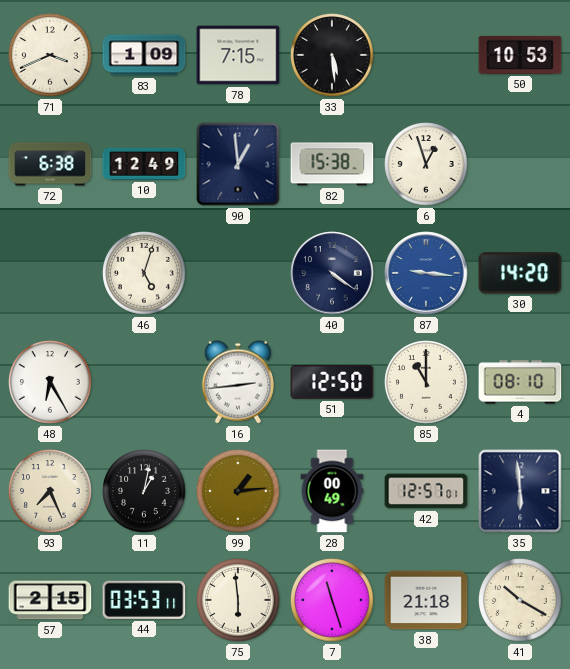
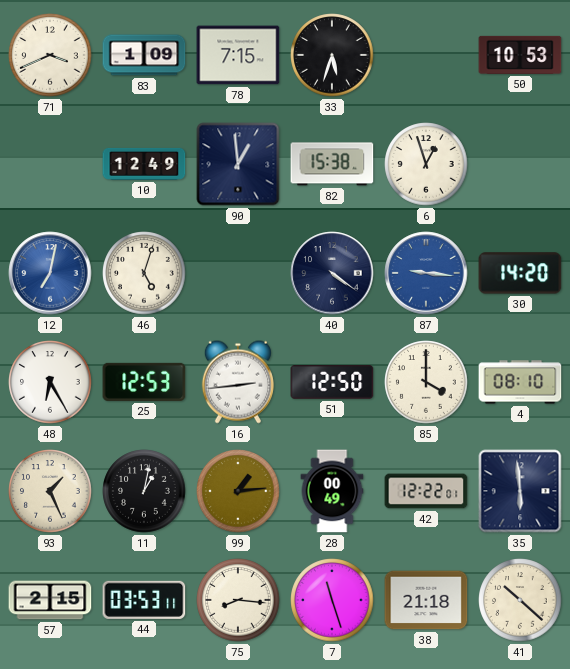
33: 5:29 -> 5:33 (332, 55)
72: 6:38 -> none (50, 164)
12: none -> 7:02 (50, 273)
25: none -> 12:53 (144, 382)
85: 11:00 -> 4:00 (426, 382)
93: 7:26 -> 1:26 (50, 491)
42: 12:57 -> 12:22 (426, 491)
75: 5:59 -> 8:16 (238, 600)
41: 10:20 -> 10:22 (520, 600)
